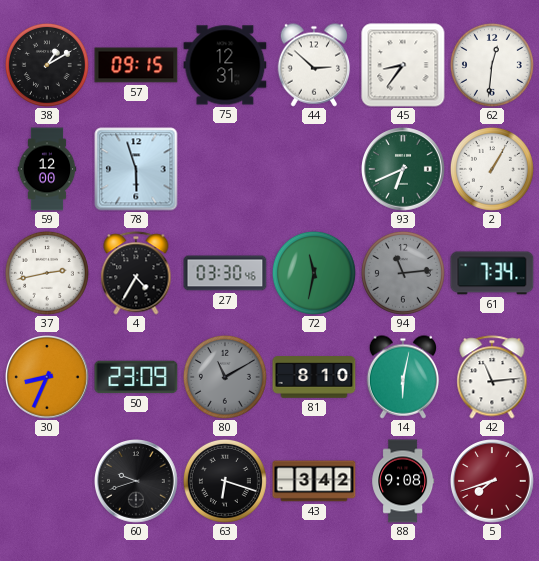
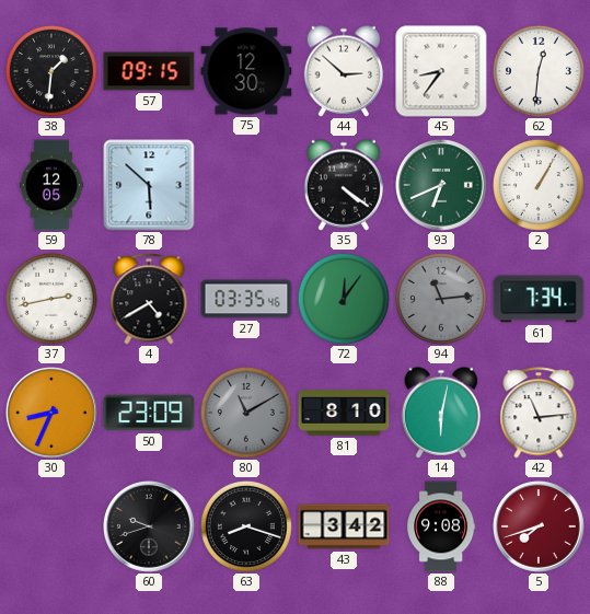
38: 1:10 -> 1:31 (51, 71)
75: 12:31 -> 12:30 (246, 71)
59: 12:00 -> 12:05 (51, 185)
78: 5:57 -> 5:52 (149, 185)
35: none -> 4:21 (344, 185)
4: 4:35 -> 4:40 (149, 299)
27: 03:30 -> 03:35 (246, 299)
72: 11:32 -> 12:06 (344, 299)
63: 6:18 -> 8:18 (246, 526)
